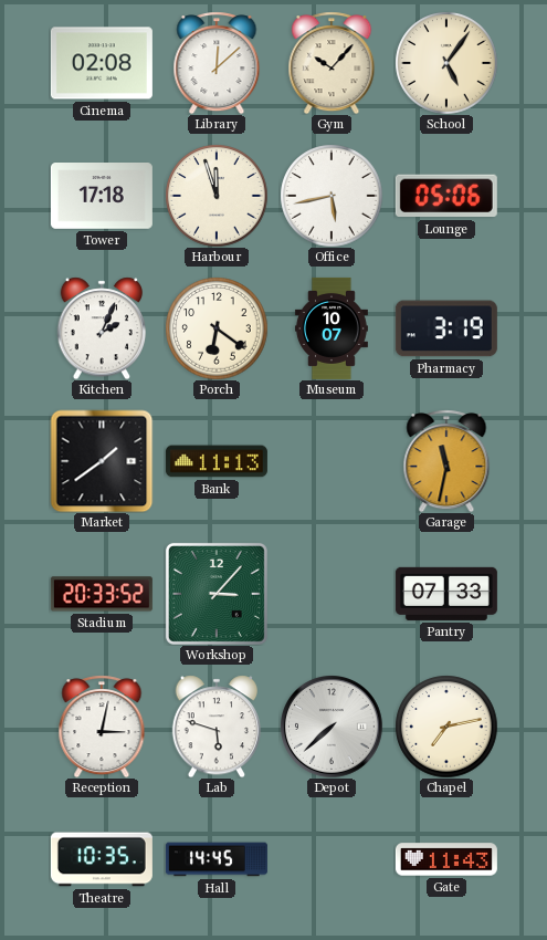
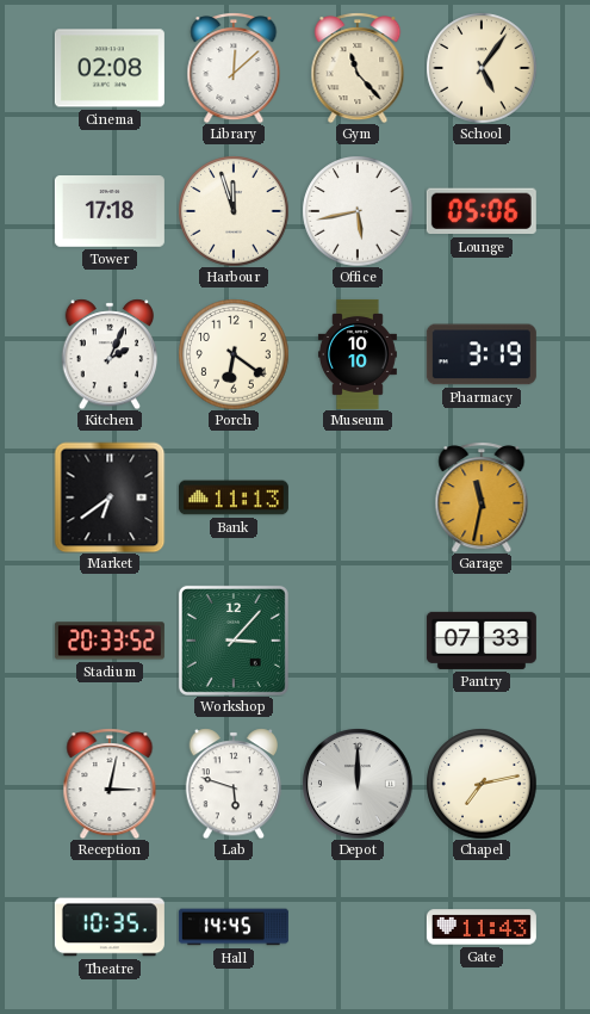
Gym: 10:07 -> 11:23 (358, 68)
Museum: 10:07 -> 10:10 (358, 354)
Market: 1:39 -> 6:39 (110, 497)
Depot: 7:38 -> 12:00 (358, 784)
